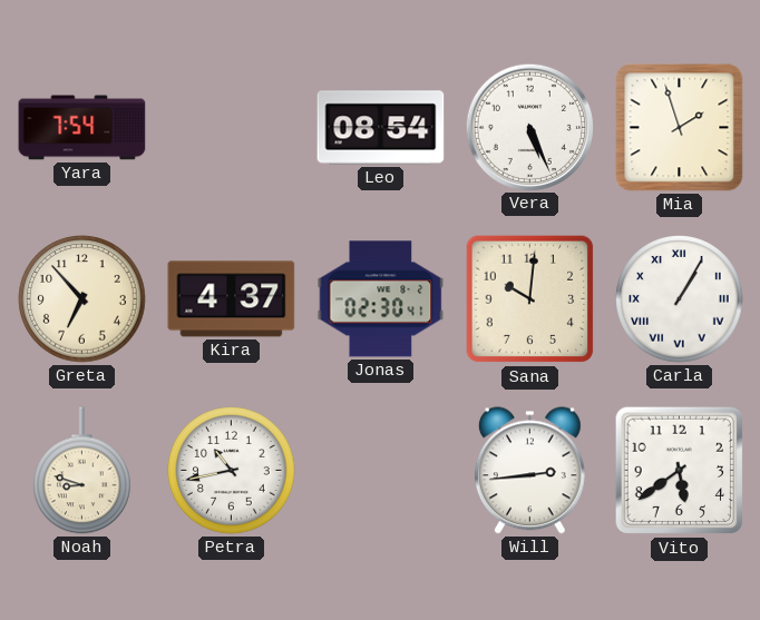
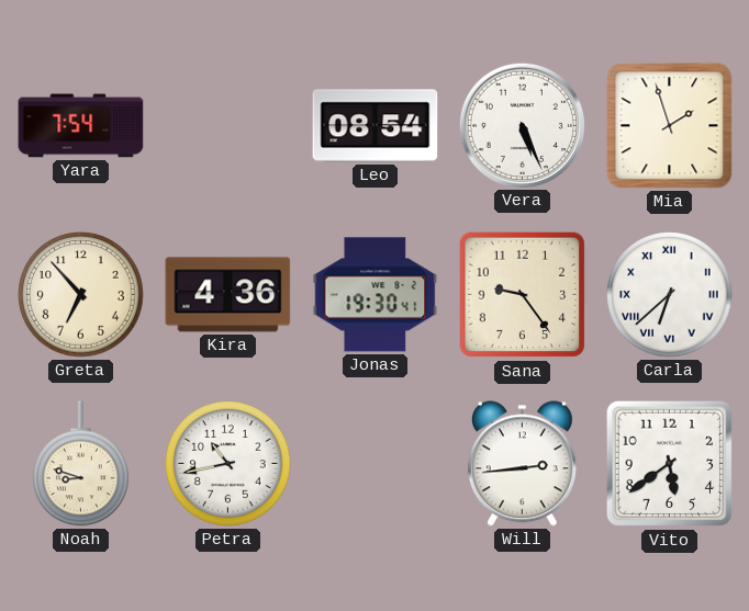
Kira: 4:37 -> 4:36 (228, 295)
Jonas: 02:30 -> 19:30 (376, 295)
Sana: 10:01 -> 9:24 (523, 295)
Carla: 1:05 -> 6:38 (670, 295)
